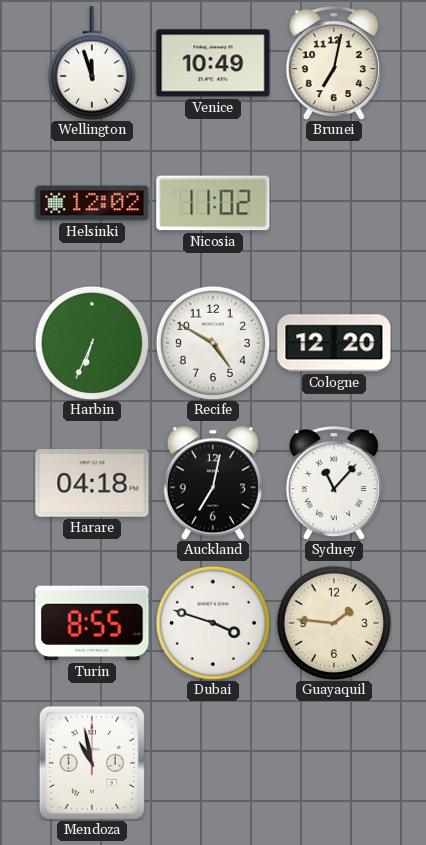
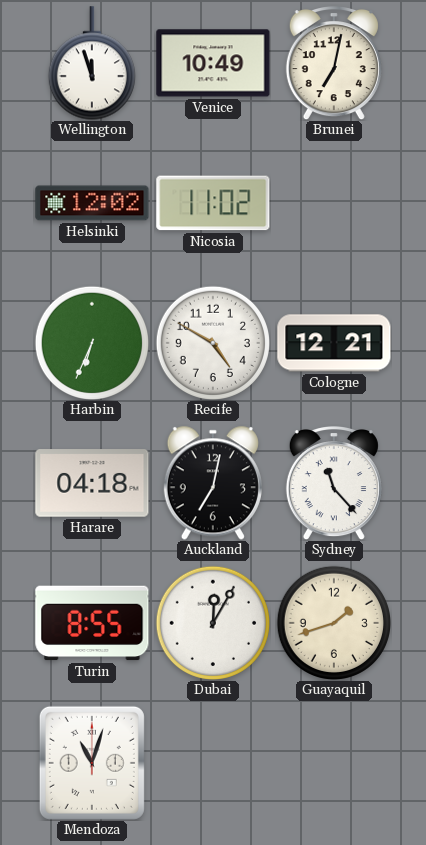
Cologne: 12:20 -> 12:21 (334, 343)
Sydney: 11:07 -> 11:23 (334, 483)
Dubai: 3:48 -> 12:05 (212, 622)
Guayaquil: 1:46 -> 1:42 (333, 622)
Mendoza: 10:58 -> 11:03 (92, 763)
